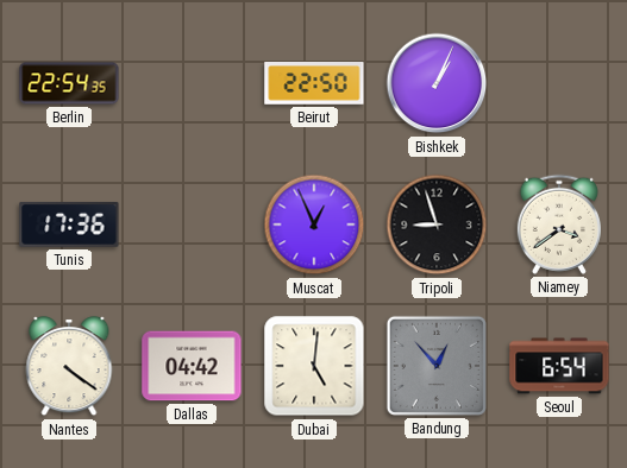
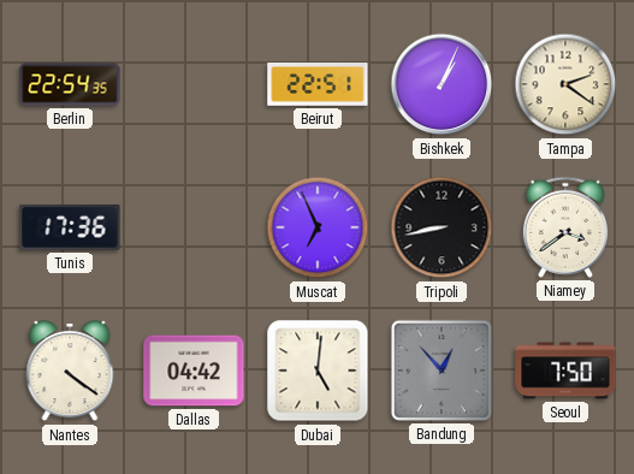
Beirut: 22:50 -> 22:51 (318, 85)
Tampa: none -> 2:21 (565, 84)
Muscat: 12:56 -> 6:56 (318, 227)
Tripoli: 8:57 -> 8:43 (442, 227)
Seoul: 6:54 -> 7:50 (565, 371)
